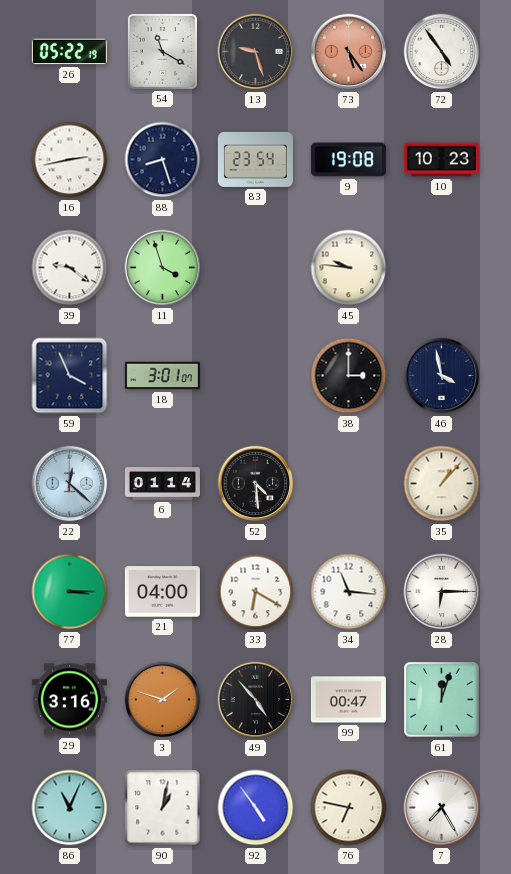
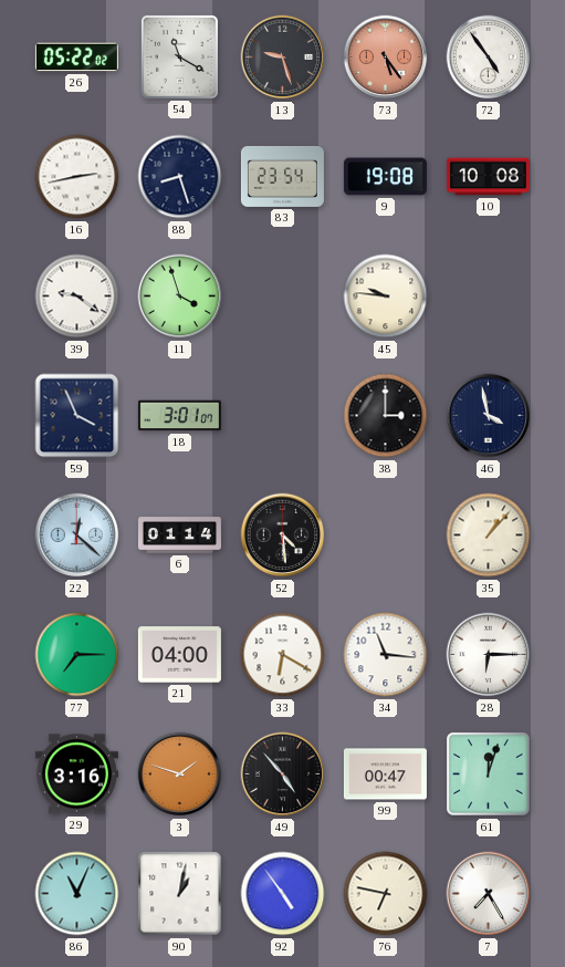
26: 05:22:19 -> 05:22:02 (76, 58)
10: 10:23 -> 10:08 (488, 177)
77: 3:15 -> 7:15 (77, 655)
